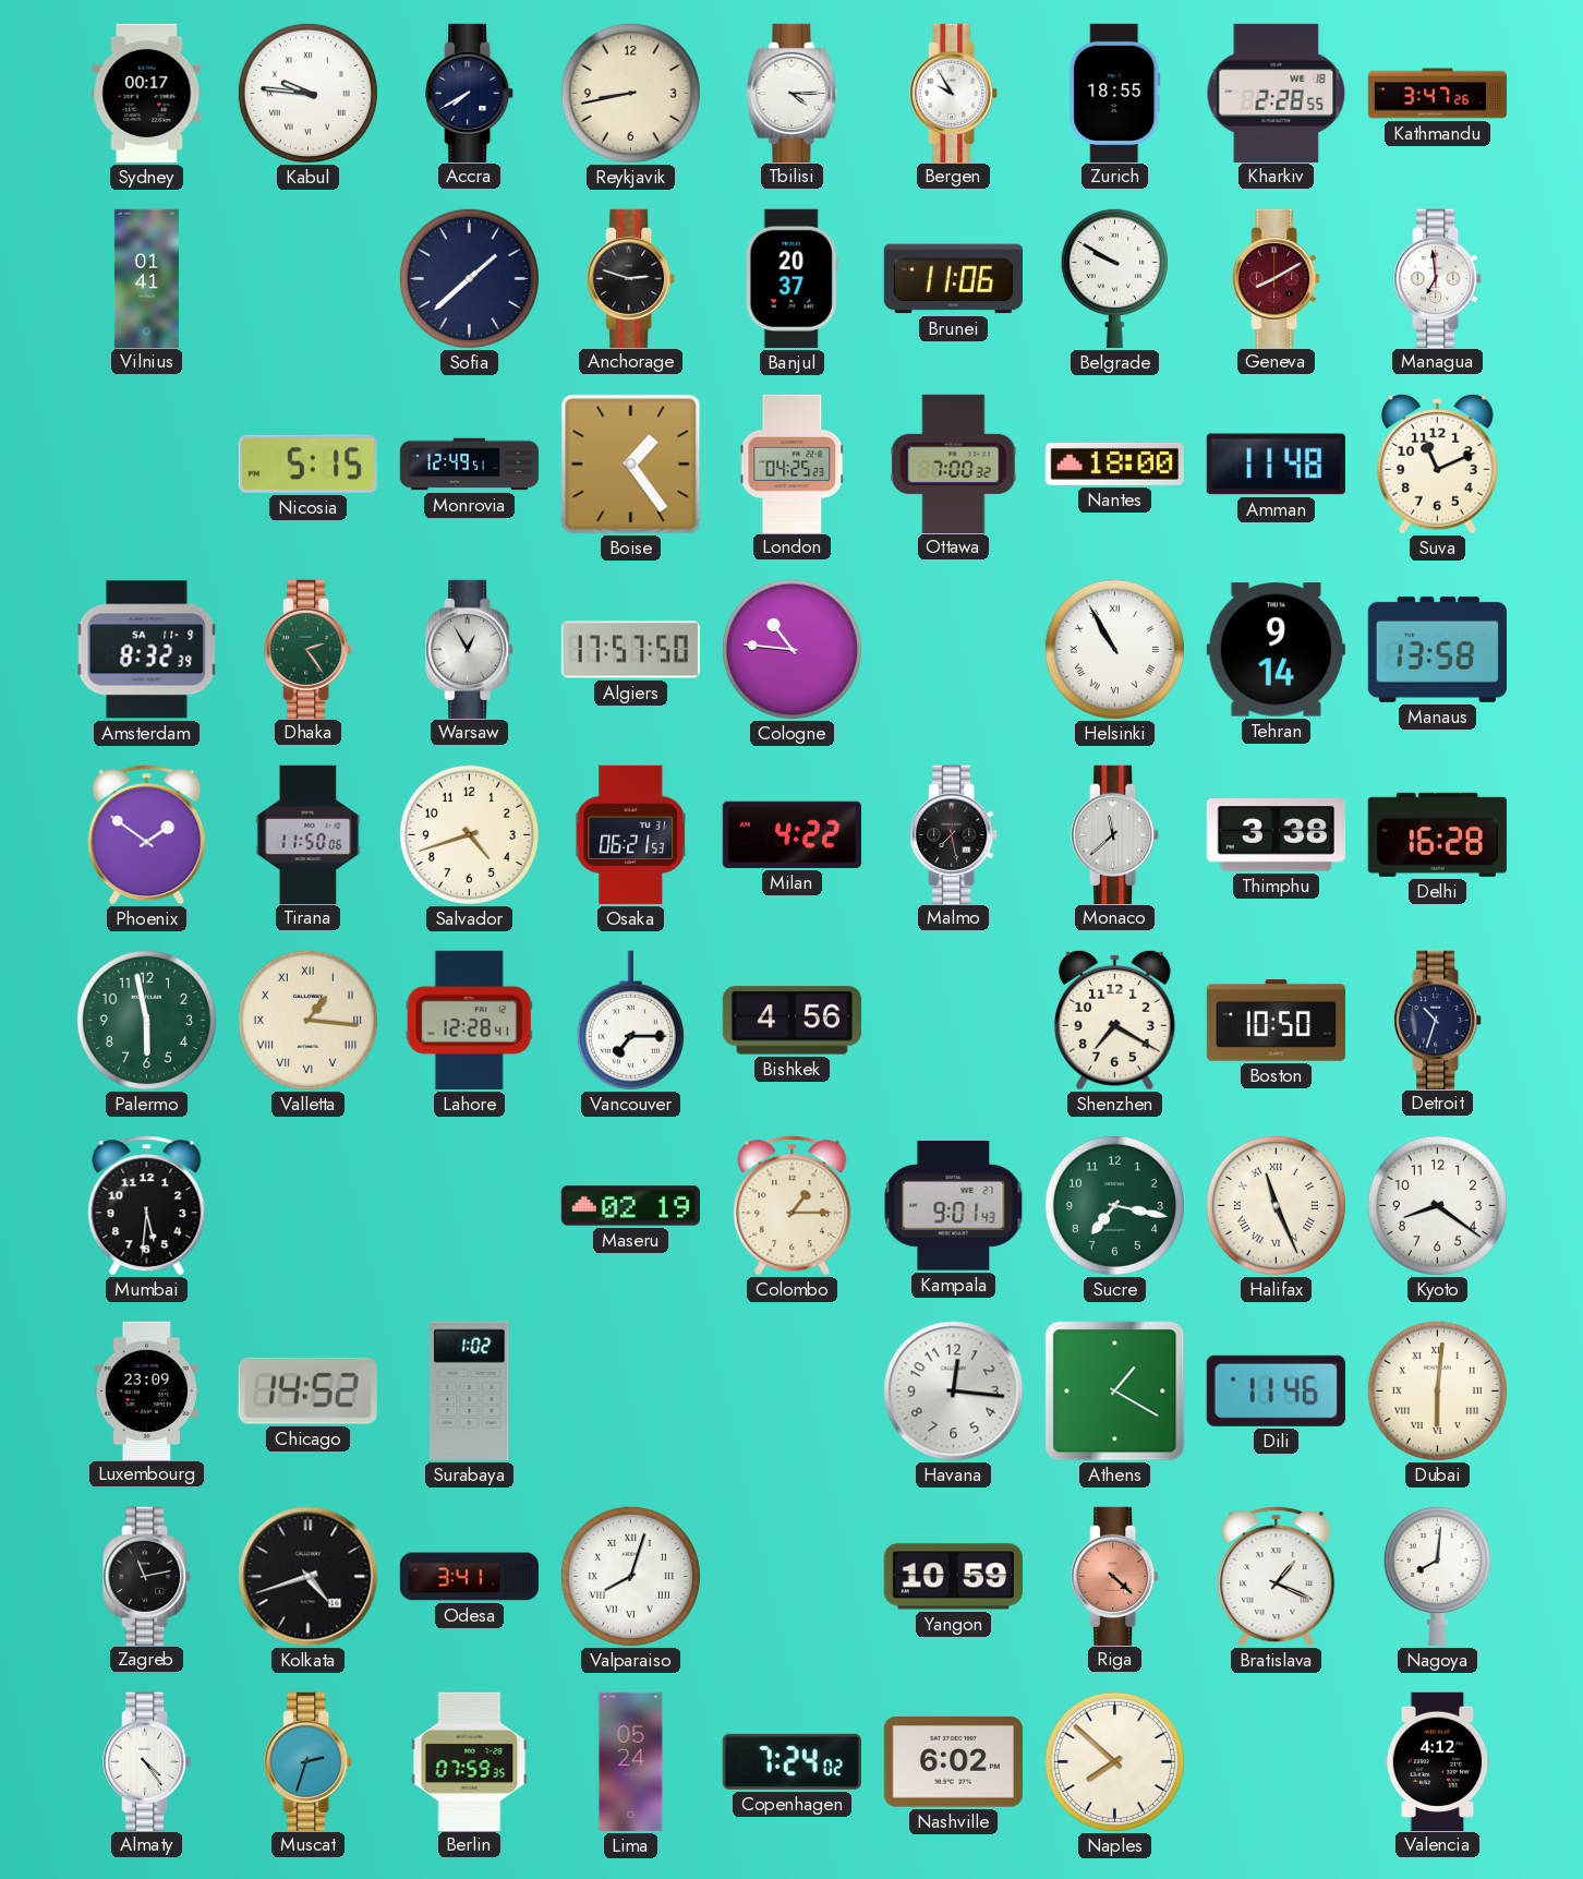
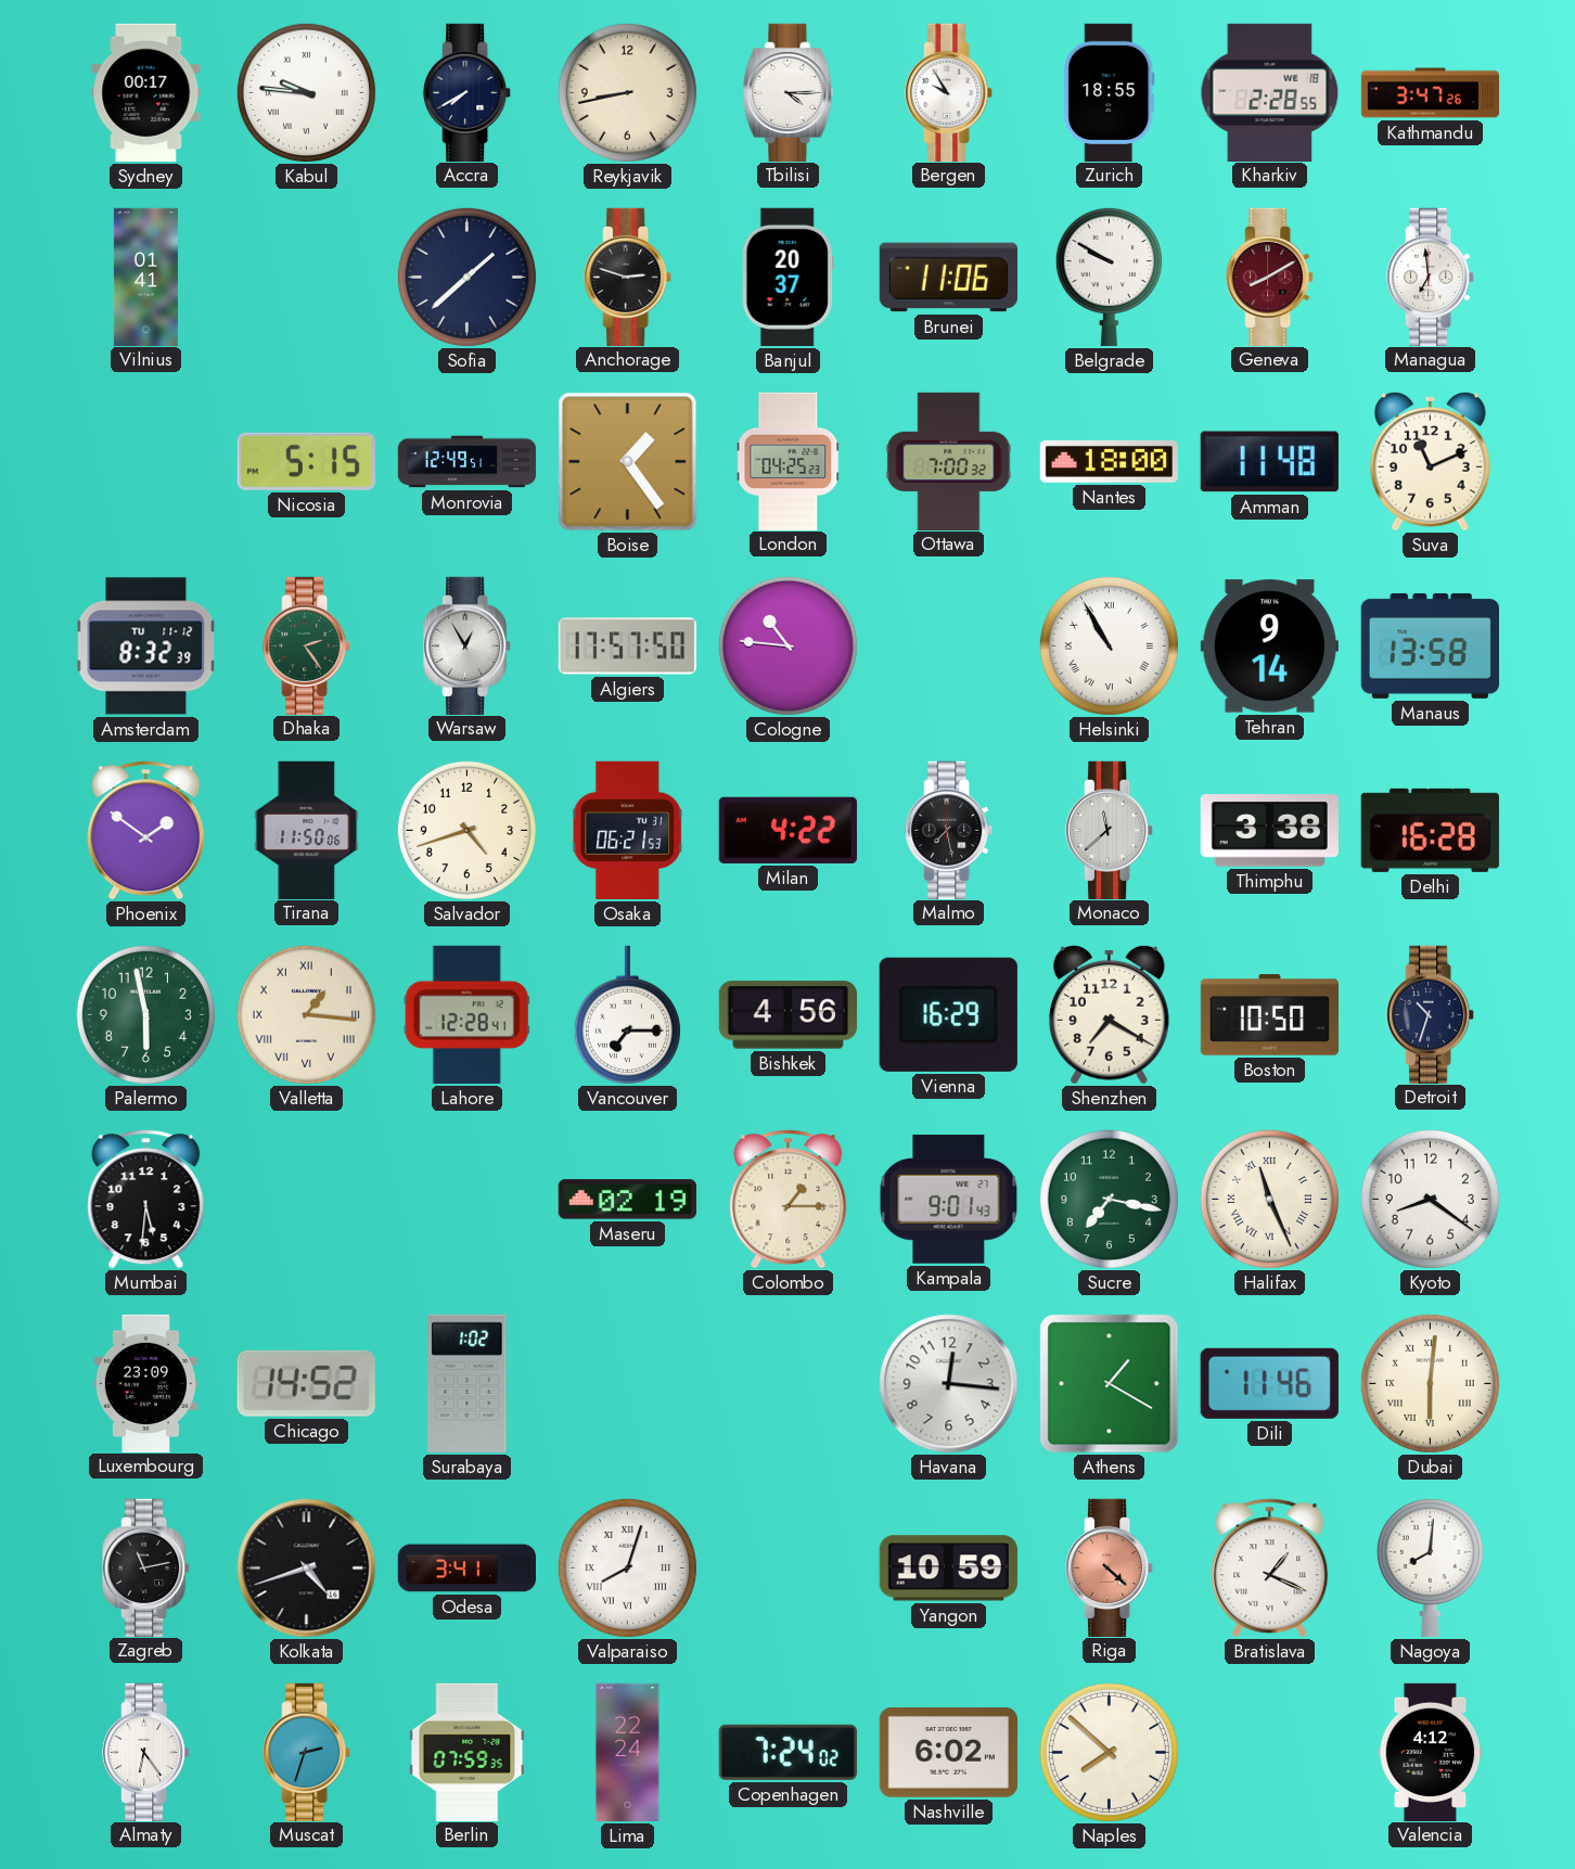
Amsterdam date: SA 11-9 -> TU 11-12 (146, 647)
Vienna: none -> 16:29 (948, 1014)
Almaty: 4:24 -> 6:24 (146, 1752)
Lima: 05:24 -> 22:24 (628, 1753)
